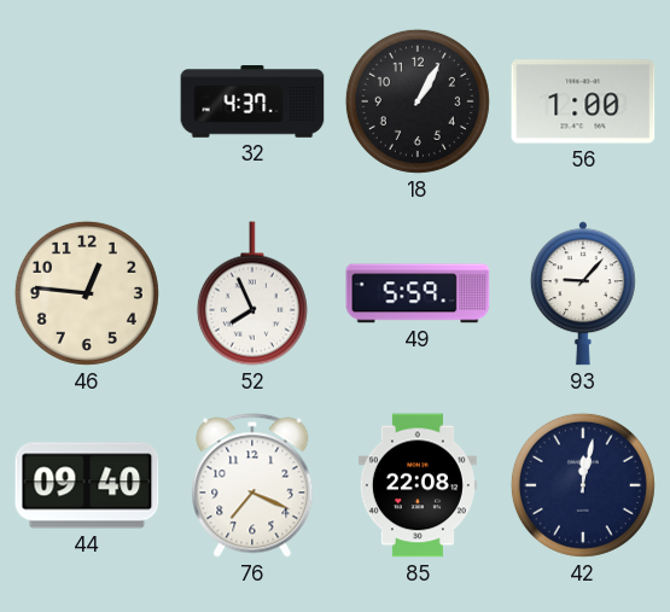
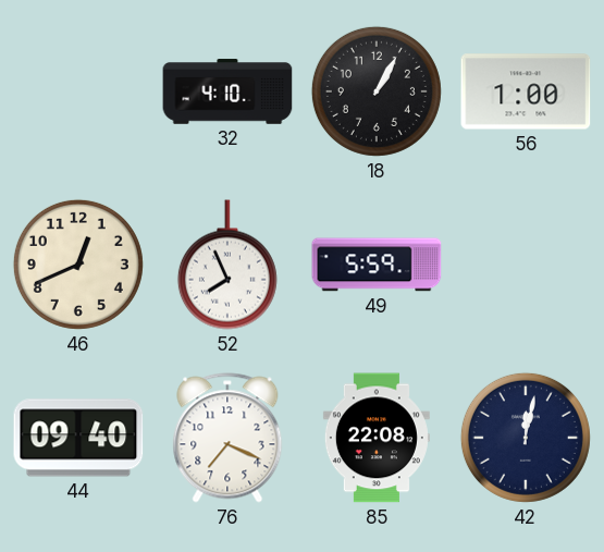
32: 4:37 -> 4:10 (227, 91)
46: 12:46 -> 12:41 (78, 265)
93: 9:07 -> none (583, 293)
